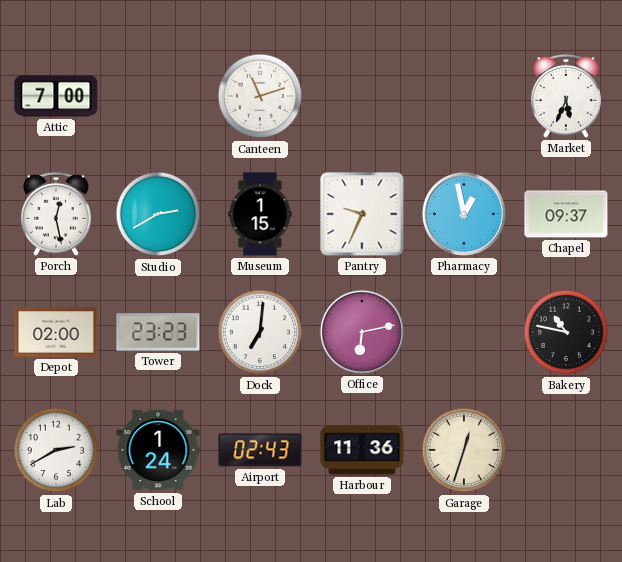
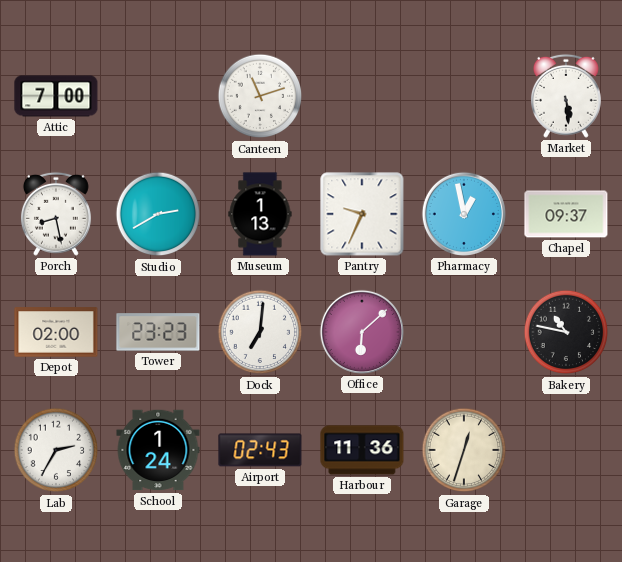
Market: 5:34 -> 5:29 (566, 96)
Porch: 12:28 -> 8:28 (56, 214)
Museum: 1:15 -> 1:13 (260, 214)
Office: 6:13 -> 6:08 (362, 332)
Lab: 2:40 -> 2:35 (56, 450)
